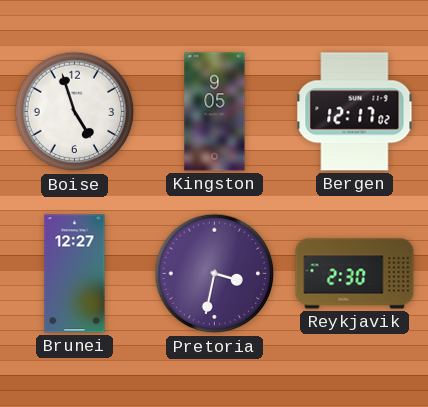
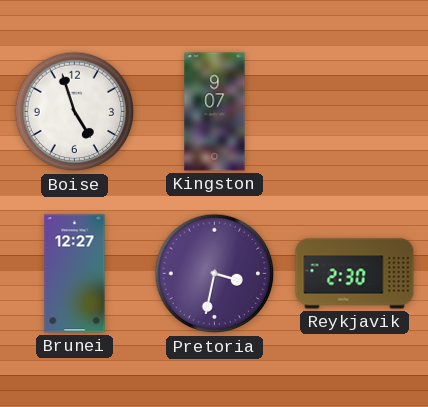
Kingston: 9:05 -> 9:07 (215, 112)
Bergen: 12:17 -> none (355, 112)
